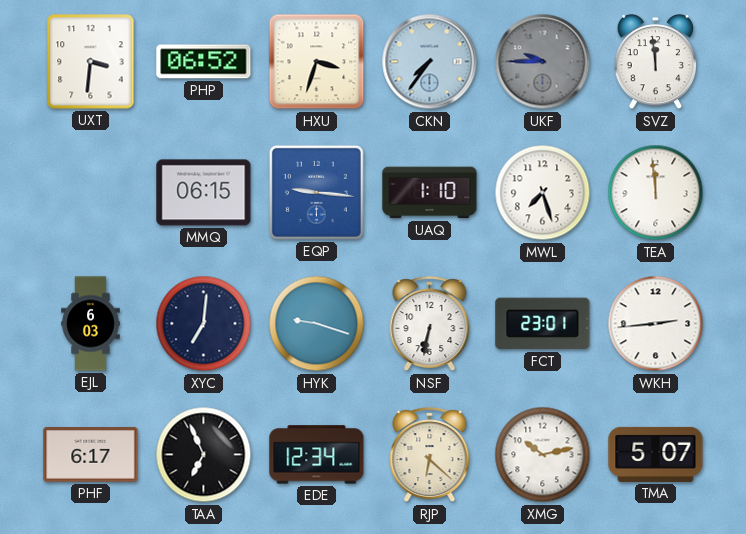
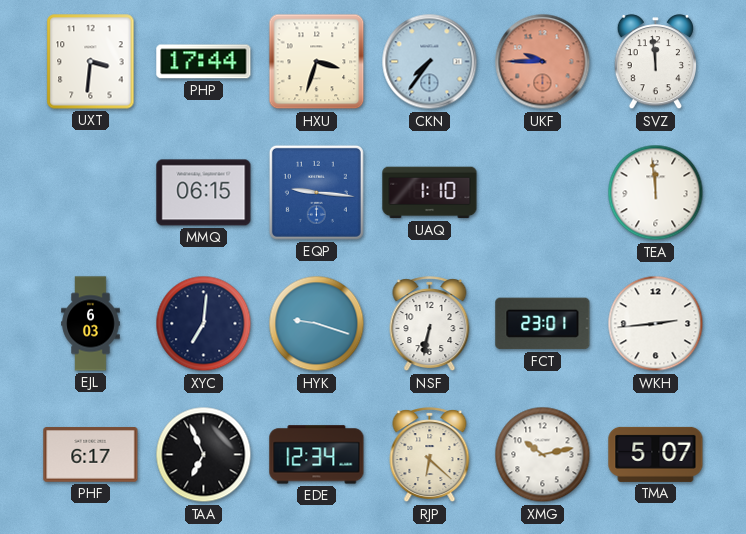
PHP: 06:52 -> 17:44 (204, 62)
UKF dial: grey -> salmon (543, 62)
MWL: 7:27 -> none (543, 193)
